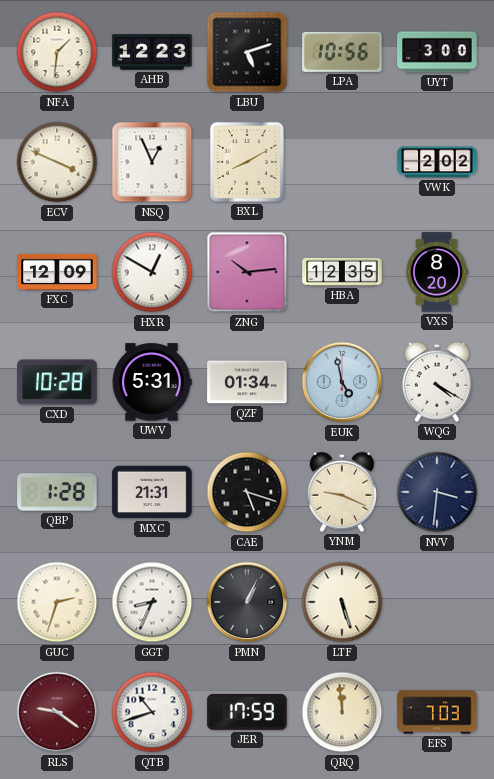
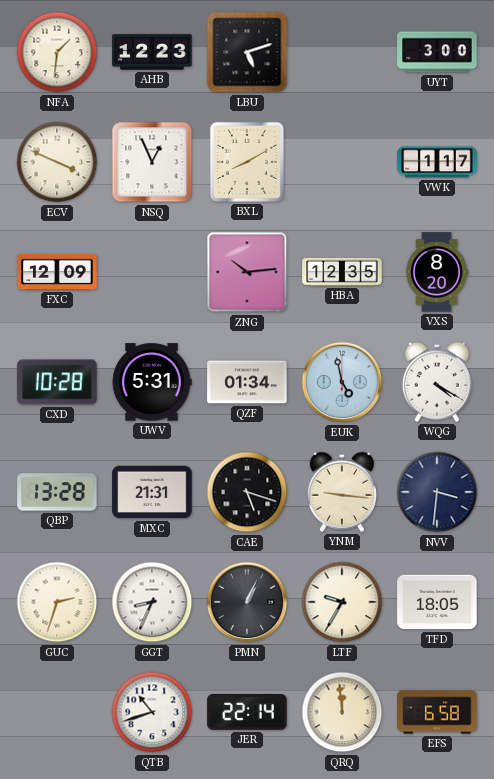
LPA: 10:56 -> none (342, 52)
VWK: 2:02 -> 1:17 (437, 162)
HXR: 12:50 -> none (152, 272)
QBP: 1:28 -> 13:28 (57, 492)
YNM: 9:19 -> 9:16 (341, 492)
LTF: 5:27 -> 9:35 (342, 602)
TFD: none -> 18:05 (437, 602)
RLS: 9:21 -> none (57, 712)
JER: 17:59 -> 22:14 (247, 712)
EFS: 7:03 -> 6:58 (437, 712)
